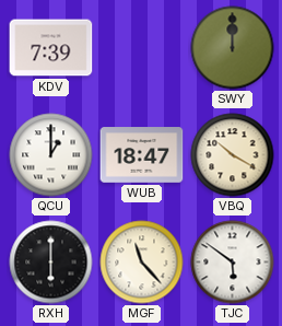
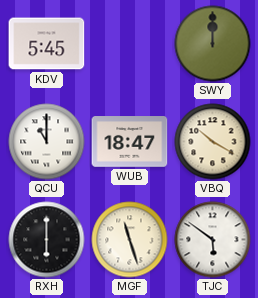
KDV: 7:39 -> 5:45 (47, 44)
QCU: 1:00 -> 11:00 (47, 142)
MGF: 11:23 -> 11:27 (130, 240)
